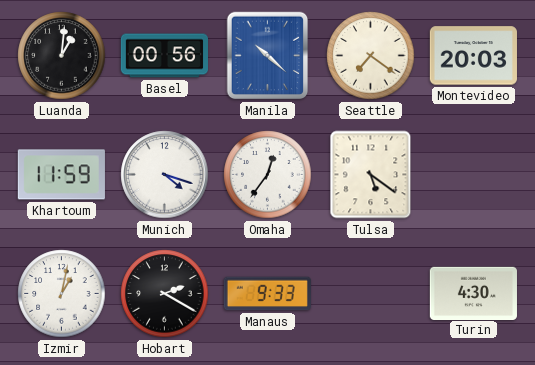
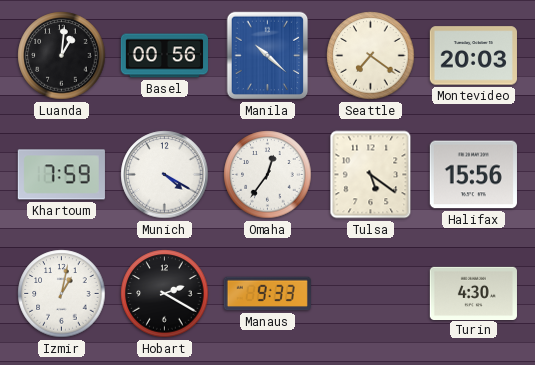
Khartoum: 11:59 -> 7:59 (61, 175)
Munich: 4:18 -> 4:20 (165, 175)
Halifax: none -> 15:56 (473, 175)
